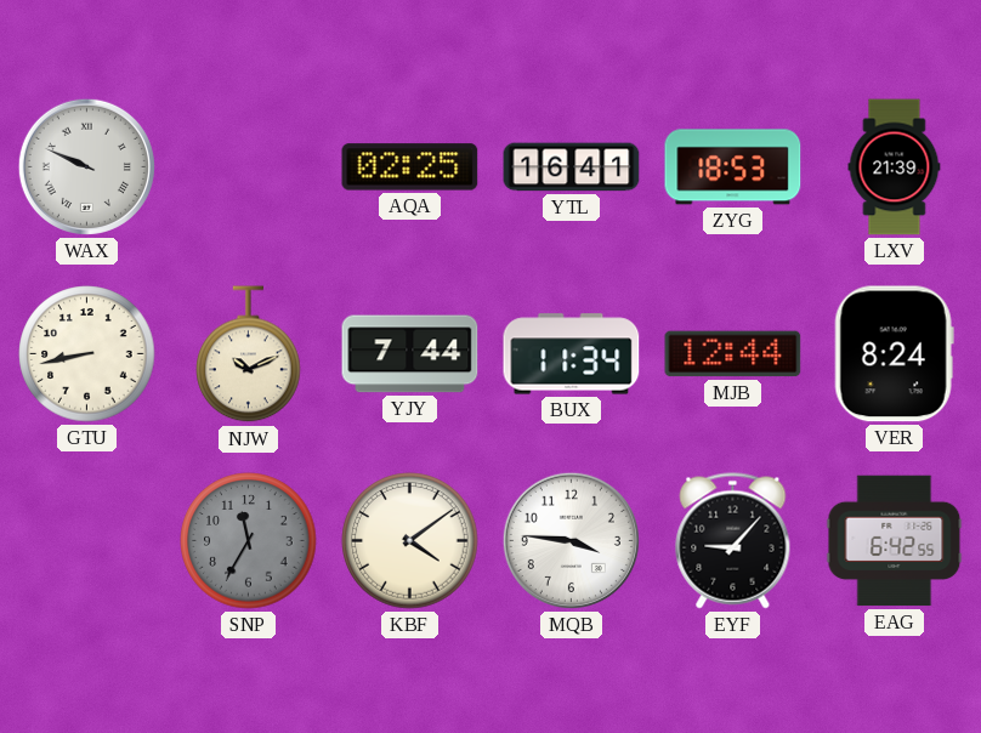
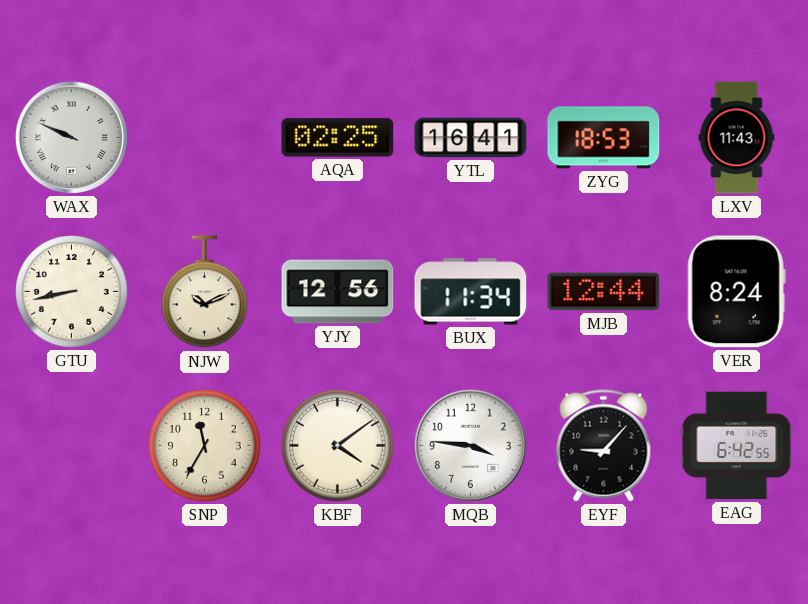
LXV: 21:39 -> 11:43 (737, 138)
YJY: 7:44 -> 12:56 (338, 292)
SNP dial: grey -> cream (205, 446)
